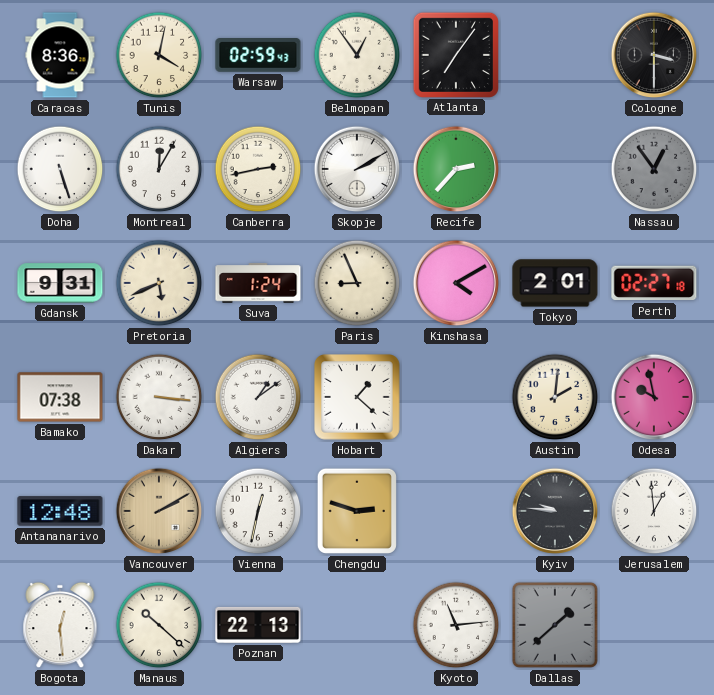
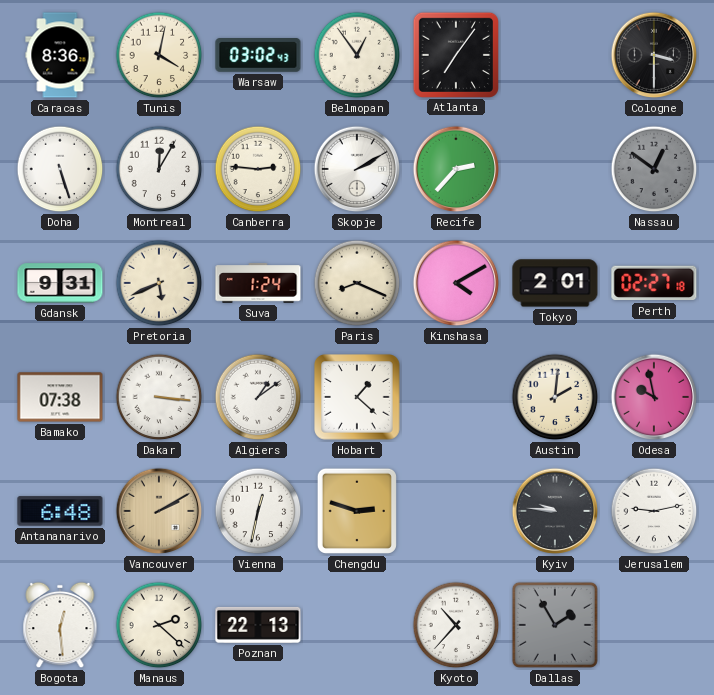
Warsaw: 02:59 -> 03:02 (258, 56)
Canberra: 2:43 -> 2:46 (258, 169)
Nassau: 12:54 -> 12:51 (654, 169)
Paris: 8:56 -> 8:19 (357, 283)
Antananarivo: 12:48 -> 6:48 (60, 511)
Jerusalem: 12:59 -> 9:13 (654, 511)
Manaus: 10:22 -> 2:22 (159, 625)
Kyoto: 11:14 -> 10:37 (456, 625)
Dallas: 1:38 -> 1:55 (555, 625)
